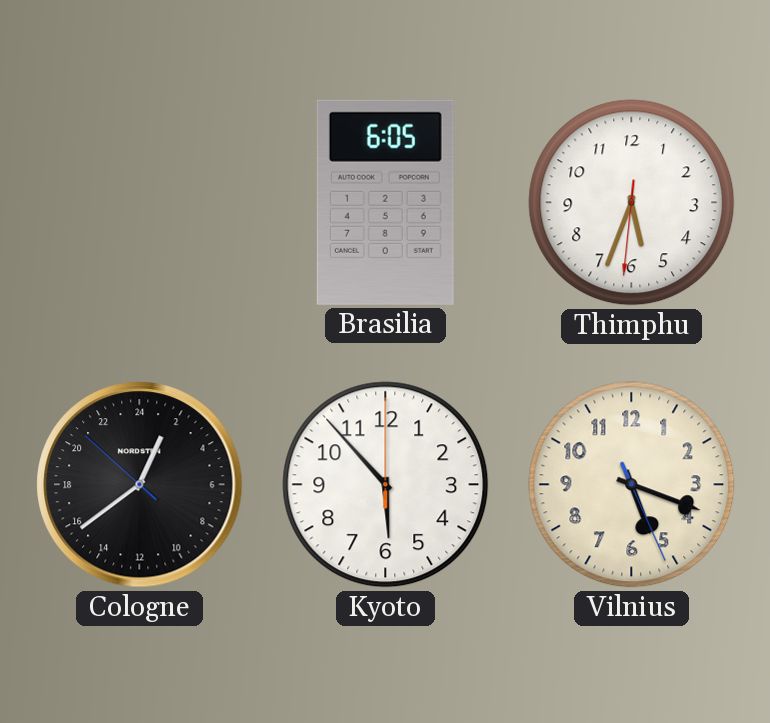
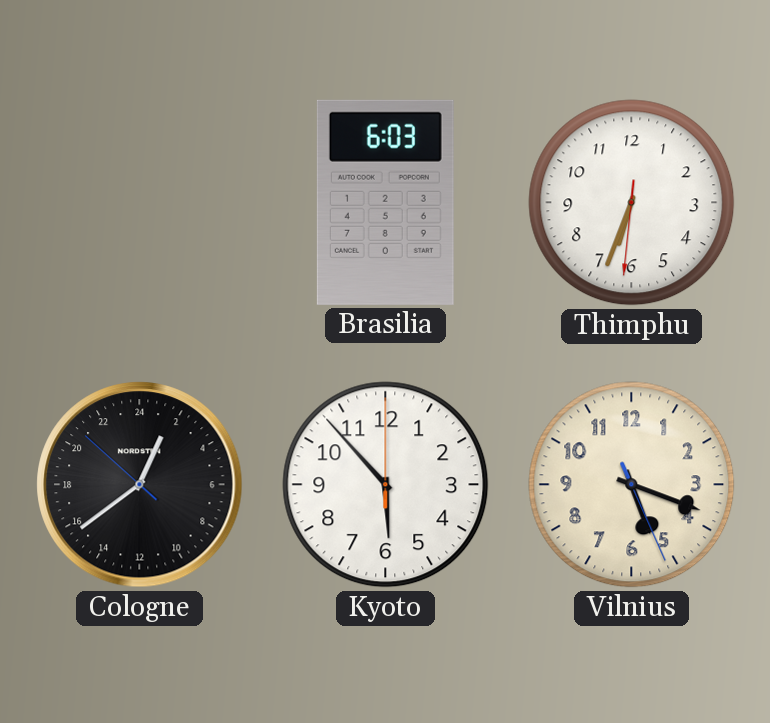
Brasilia: 6:05 -> 6:03 (385, 202)
Thimphu: 5:33 -> 6:33 (632, 203)
